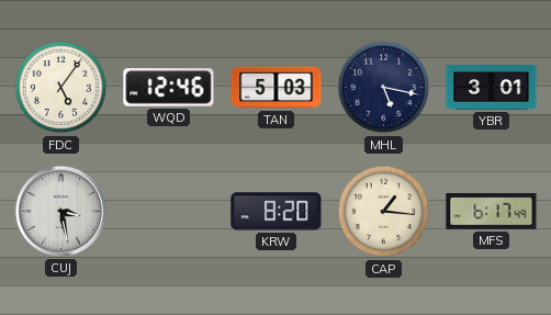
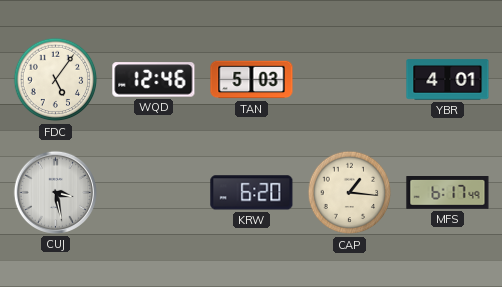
MHL: 5:17 -> none (384, 88)
YBR: 3:01 -> 4:01 (448, 80)
KRW: 8:20 -> 6:20 (252, 193)
